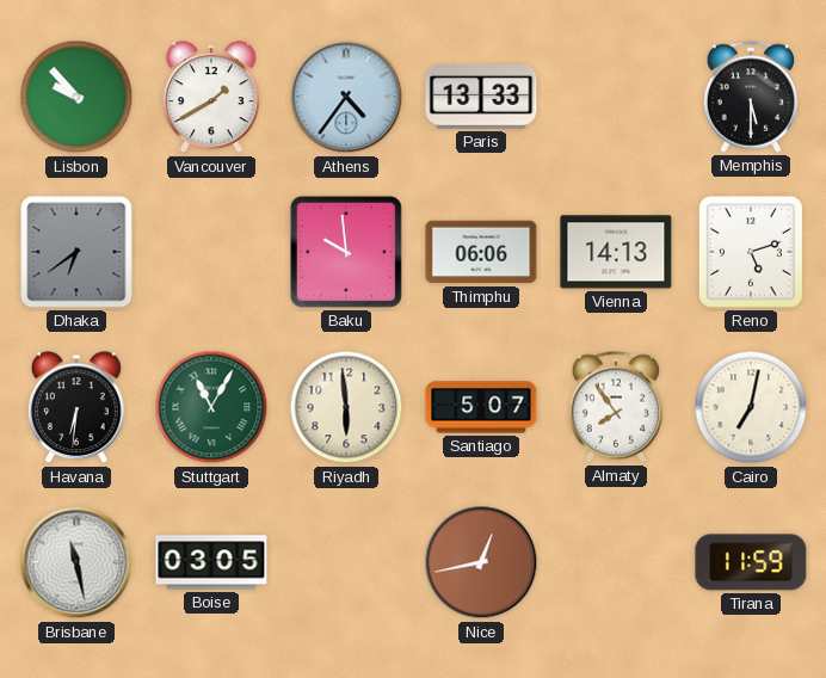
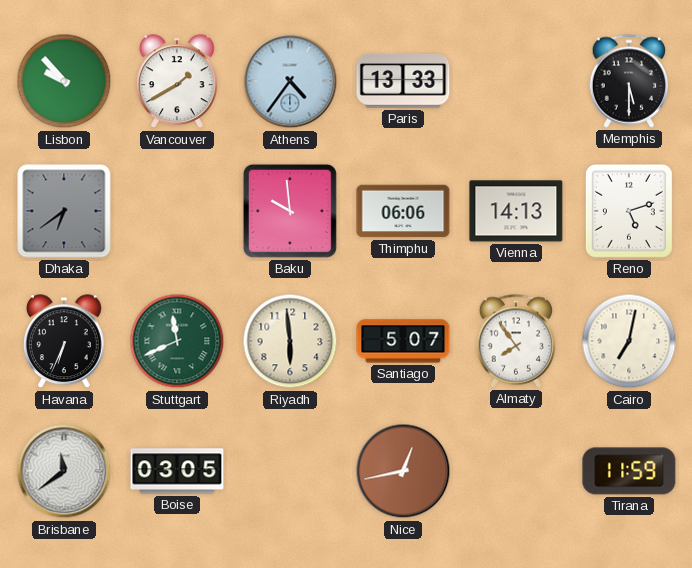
Havana: 6:31 -> 6:34 (64, 342)
Stuttgart: 11:05 -> 11:41 (177, 341)
Brisbane: 11:28 -> 11:39 (64, 471)
